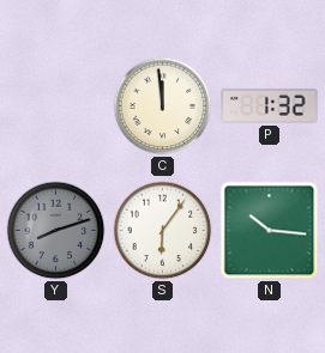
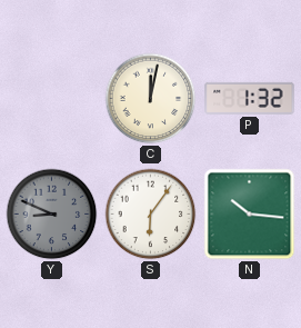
C: 11:59 -> 12:02 (151, 99)
Y: 8:12 -> 8:49 (52, 215)
